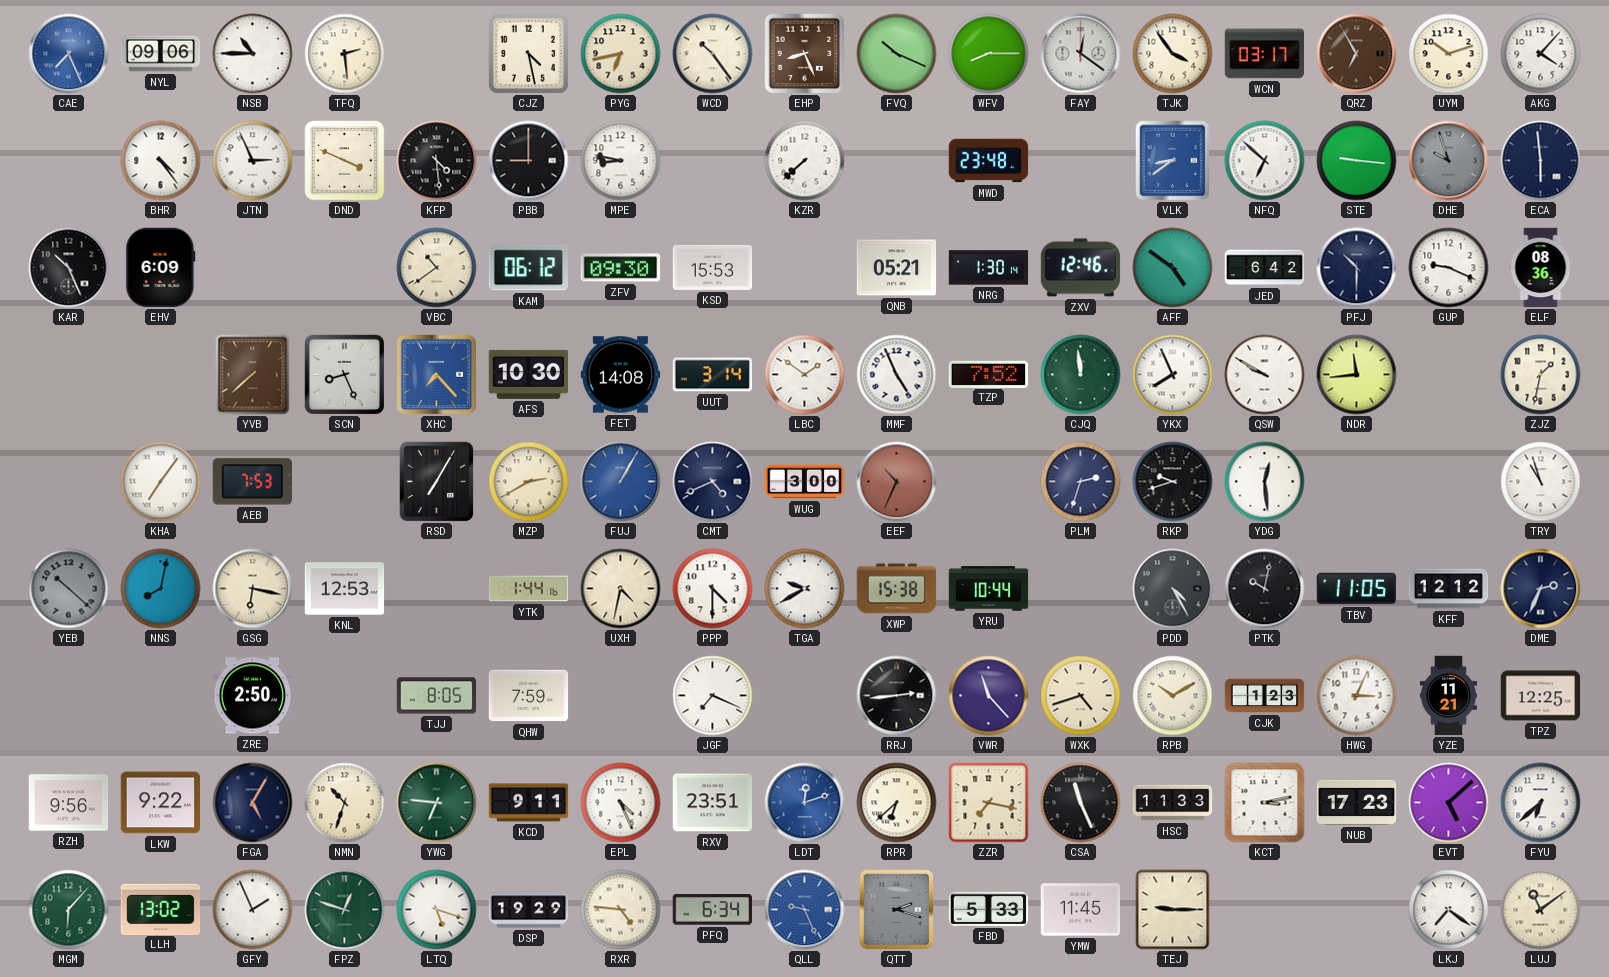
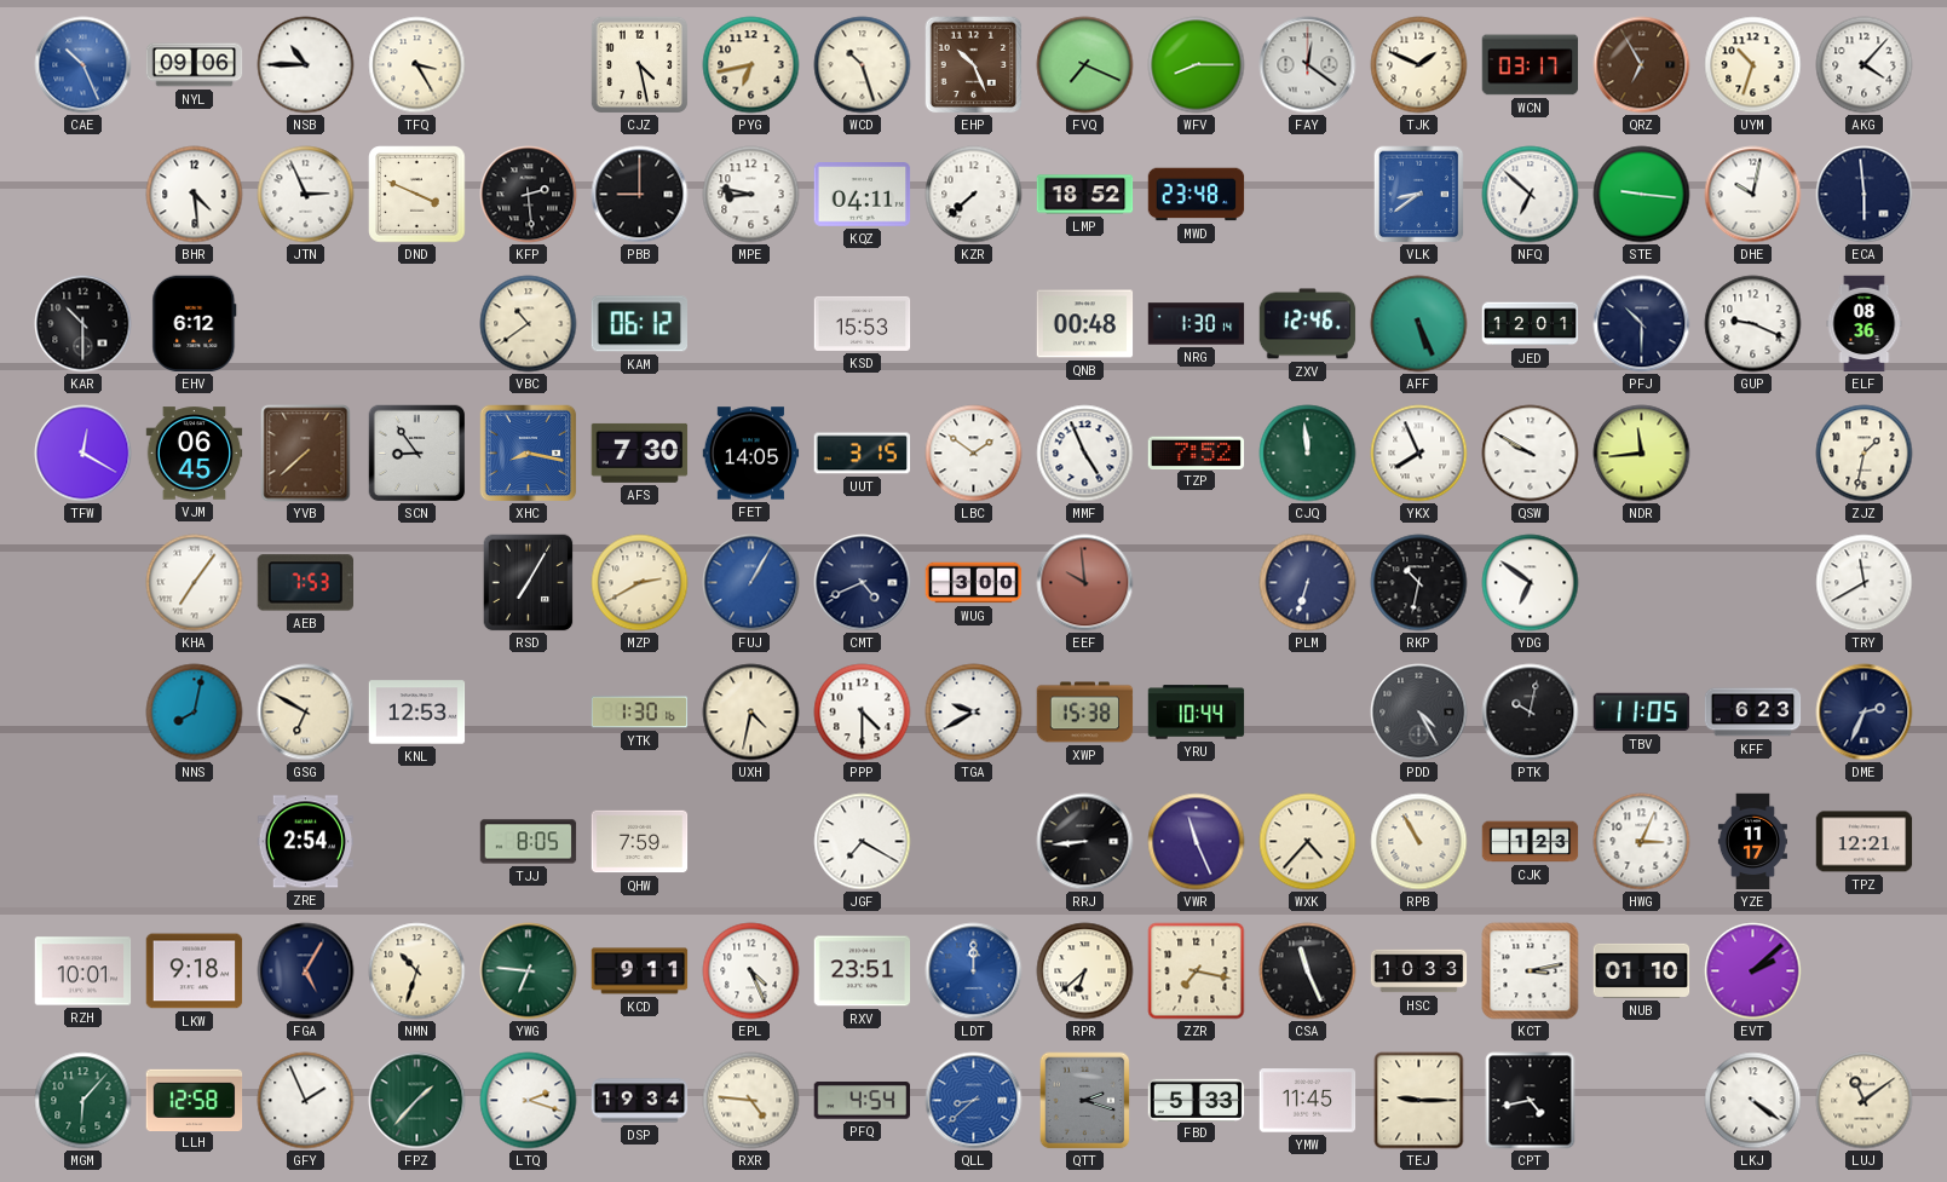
CAE: 7:26 -> 10:26 (83, 65)
TFQ: 2:29 -> 3:25 (417, 65)
WCD: 10:24 -> 10:27 (863, 65)
EHP: 8:26 -> 10:26 (974, 65)
FVQ: 10:19 -> 7:19 (1085, 65)
TJK: 3:54 -> 1:49 (1419, 65)
UYM: 10:12 -> 10:33 (1753, 65)
BHR: 4:24 -> 4:29 (195, 195)
KFP: 4:29 -> 2:29 (529, 195)
KQZ: none -> 04:11 (863, 195)
LMP: none -> 18:52 (1085, 195)
DHE: 9:57 -> 10:02 (1753, 195)
DHE dial: grey -> white (1753, 195)
KAR: 10:26 -> 10:30 (83, 324)
EHV: 6:09 -> 6:12 (195, 324)
ZFV: 09:30 -> none (621, 268)
QNB: 05:21 -> 00:48 (1085, 324)
AFF: 4:51 -> 5:26 (1419, 324)
JED: 6:42 -> 12:01 (1531, 324)
TFW: none -> 12:20 (83, 454)
VJM: none -> 06:45 (195, 454)
SCN: 8:26 -> 8:54 (417, 454)
XHC: 7:23 -> 8:17 (529, 454)
AFS: 10:30 -> 7:30 (640, 452)
FET: 14:08 -> 14:05 (751, 454)
UUT: 3:14 -> 3:15 (863, 454)
EEF: 10:34 -> 9:59 (1085, 583)
PLM: 2:33 -> 6:33 (1308, 583)
RKP: 9:42 -> 10:32 (1419, 583)
YDG: 12:29 -> 6:51 (1531, 583)
TRY: 10:57 -> 11:40 (1865, 583)
YEB: 10:22 -> none (69, 589)
GSG: 6:17 -> 6:50 (306, 713)
YTK: 1:44 -> 1:30 (640, 713)
KFF: 12:12 -> 6:23 (1753, 713)
ZRE: 2:50 -> 2:54 (306, 842)
JGF: 7:19 -> 7:20 (863, 842)
RRJ: 2:44 -> 8:44 (1085, 842)
VWR: 11:23 -> 11:26 (1197, 842)
WXK: 4:42 -> 4:37 (1308, 842)
RPB: 10:10 -> 10:55 (1419, 842)
YZE: 11:21 -> 11:17 (1752, 842)
TPZ: 12:25 -> 12:21 (1865, 842)
RZH: 9:56 -> 10:01 (83, 971)
LKW: 9:22 -> 9:18 (195, 971)
LDT: 12:12 -> 12:00 (974, 971)
HSC: 11:33 -> 10:33 (1419, 971)
NUB: 17:23 -> 01:10 (1642, 970)
EVT: 5:08 -> 2:08 (1753, 971)
FYU: 6:38 -> none (1541, 803)
LLH: 13:02 -> 12:58 (195, 1100)
FPZ: 12:48 -> 1:37 (417, 1101)
LTQ: 5:18 -> 2:18 (529, 1101)
DSP: 19:29 -> 19:34 (640, 1101)
PFQ: 6:34 -> 4:54 (863, 1101)
QLL: 9:26 -> 8:38 (974, 1101)
CPT: none -> 4:43 (1531, 1101)
LKJ: 7:21 -> 4:21 (1753, 1101)
